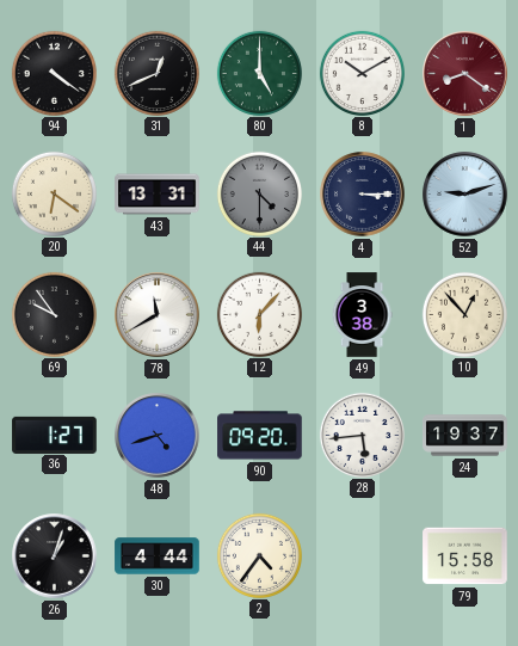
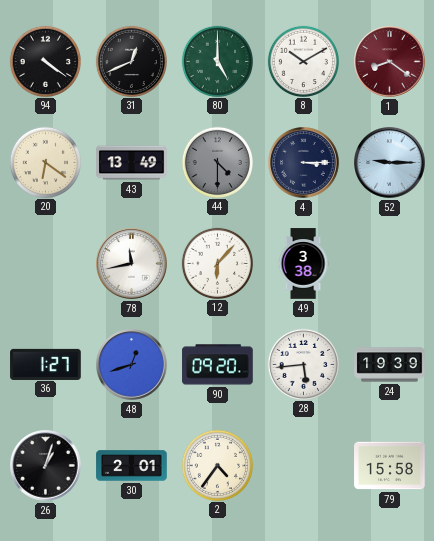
43: 13:31 -> 13:49 (132, 163)
52: 9:12 -> 9:15 (390, 163)
69: 9:54 -> none (54, 314)
78: 11:40 -> 11:43 (132, 264)
10: 12:53 -> none (464, 314)
48: 4:42 -> 12:42 (132, 365)
24: 19:37 -> 19:39 (390, 365)
30: 4:44 -> 2:01 (132, 466)
